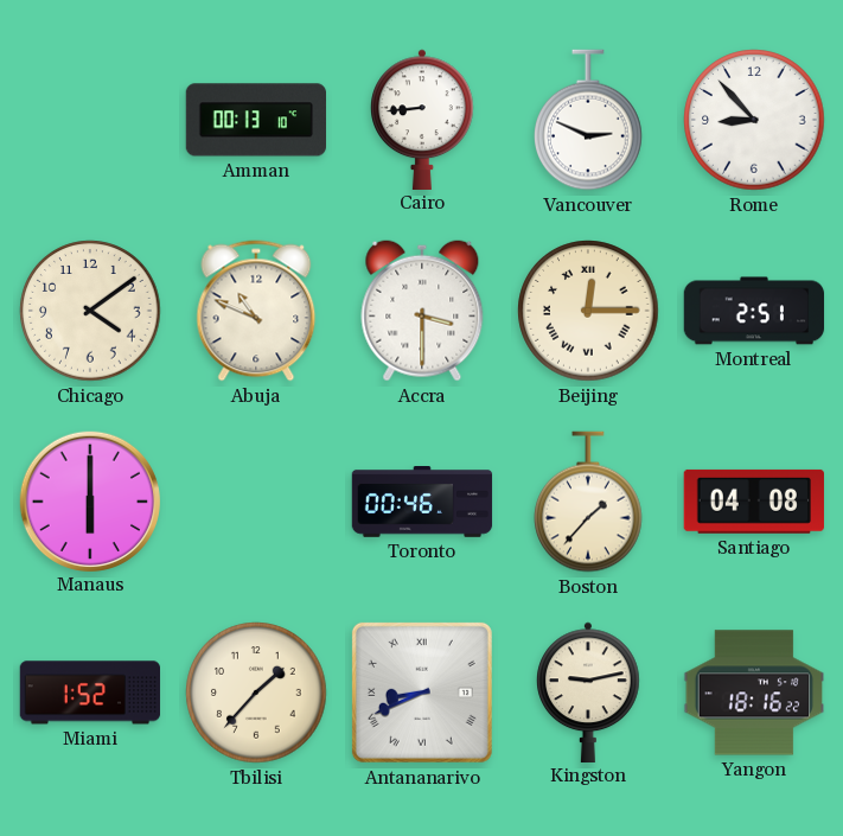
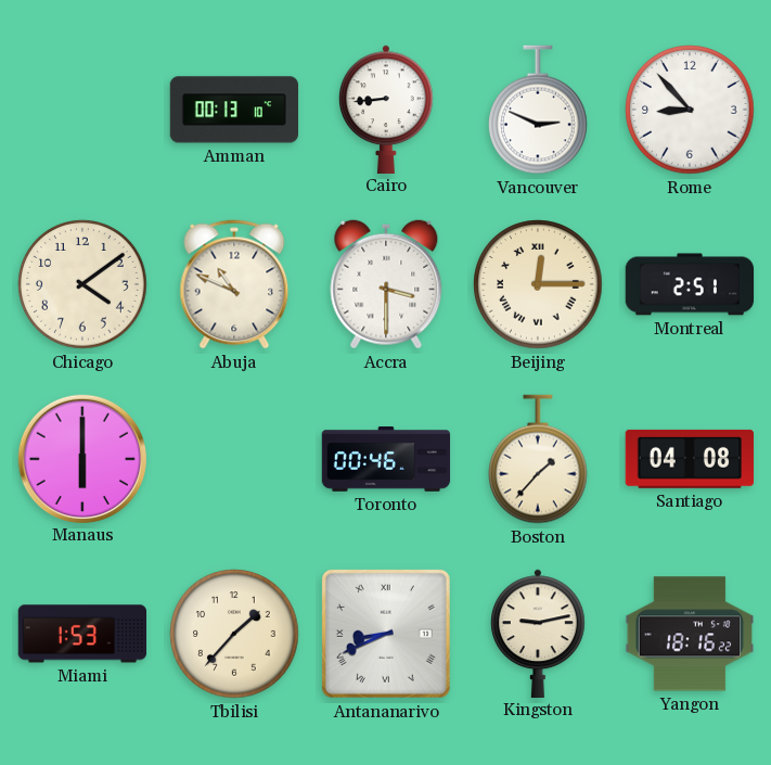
Miami: 1:52 -> 1:53 (81, 634)
